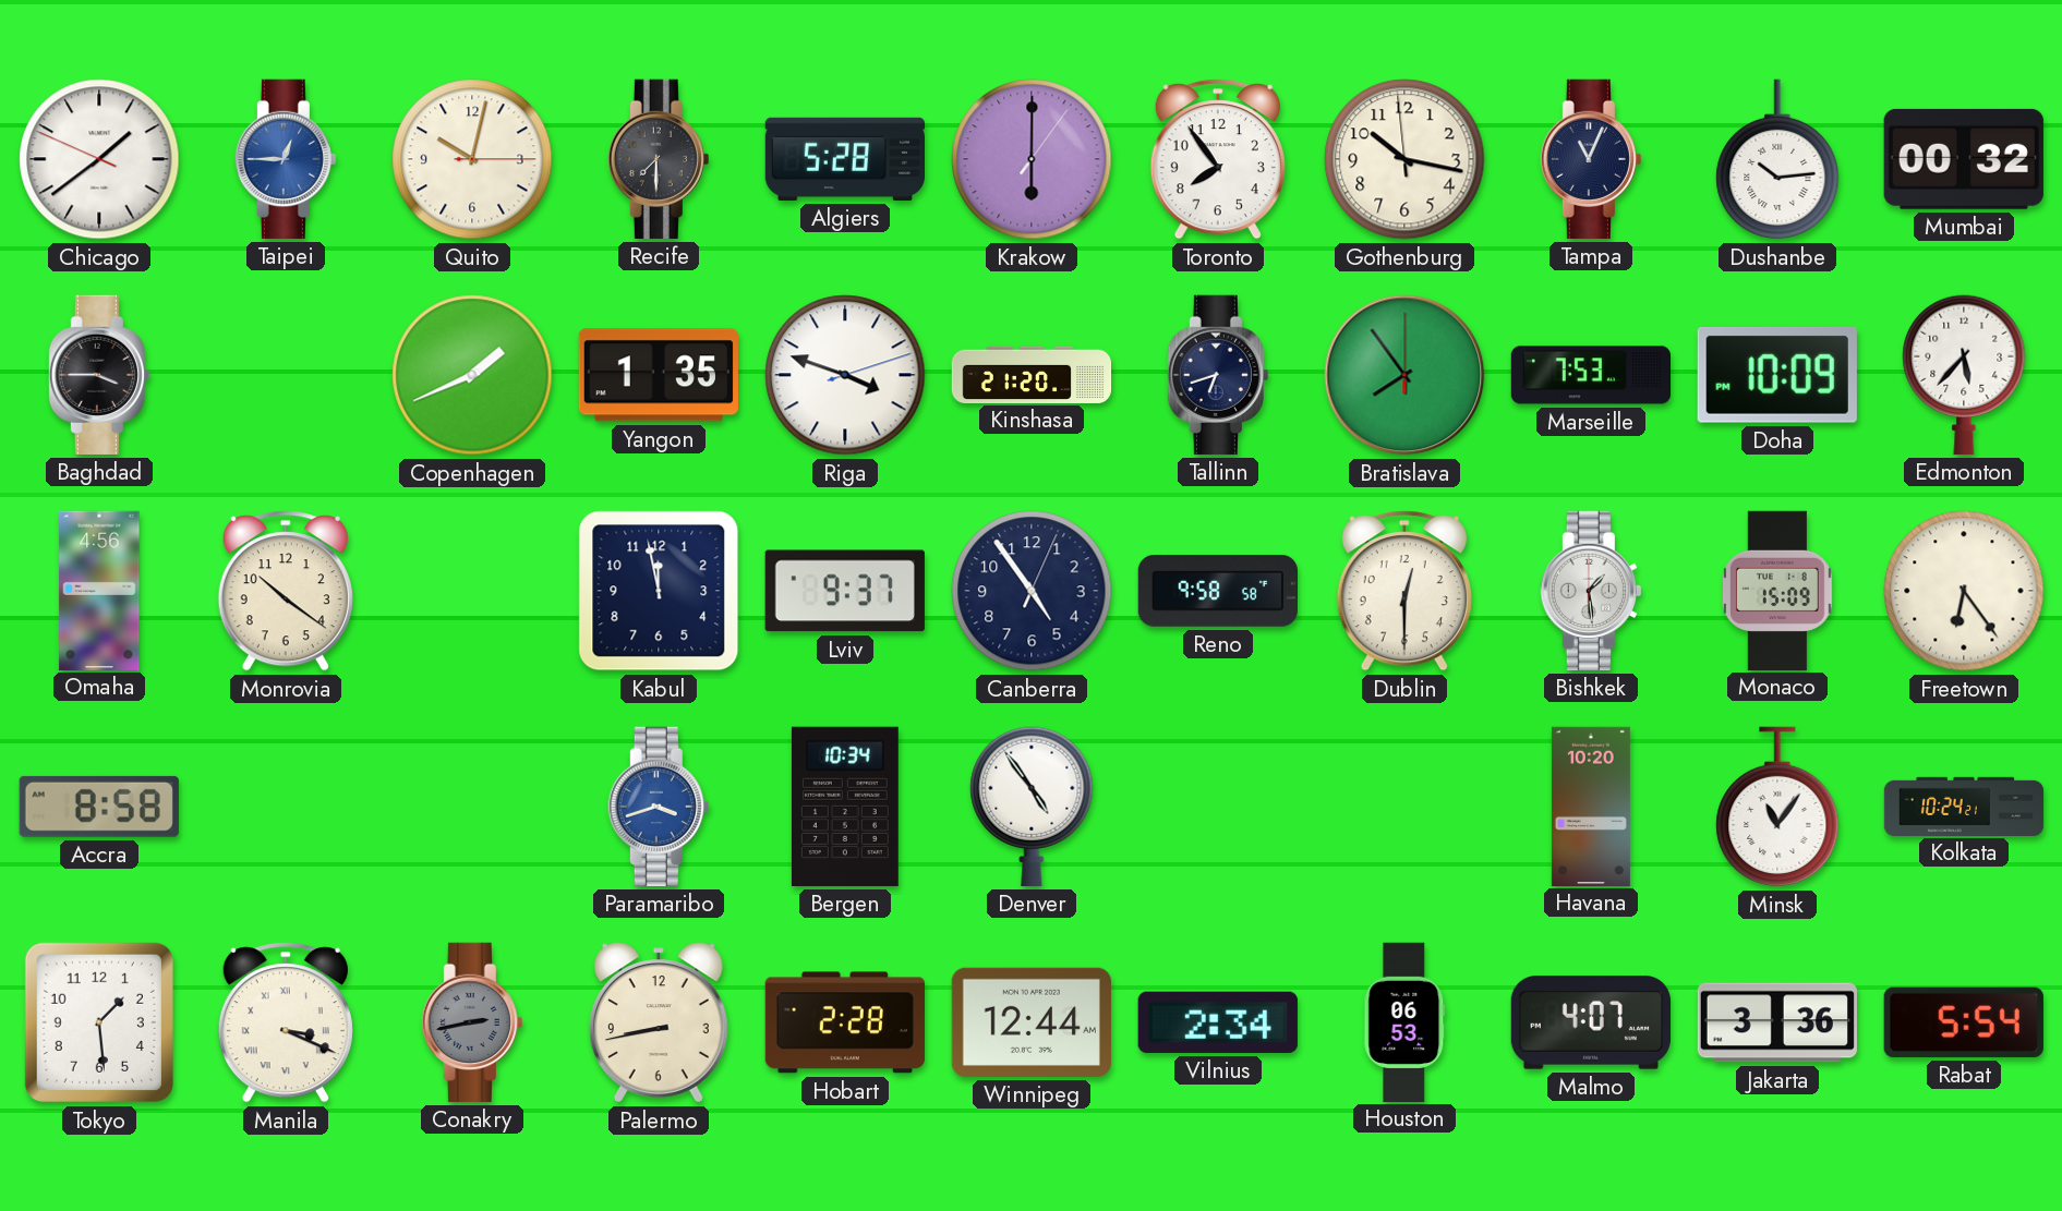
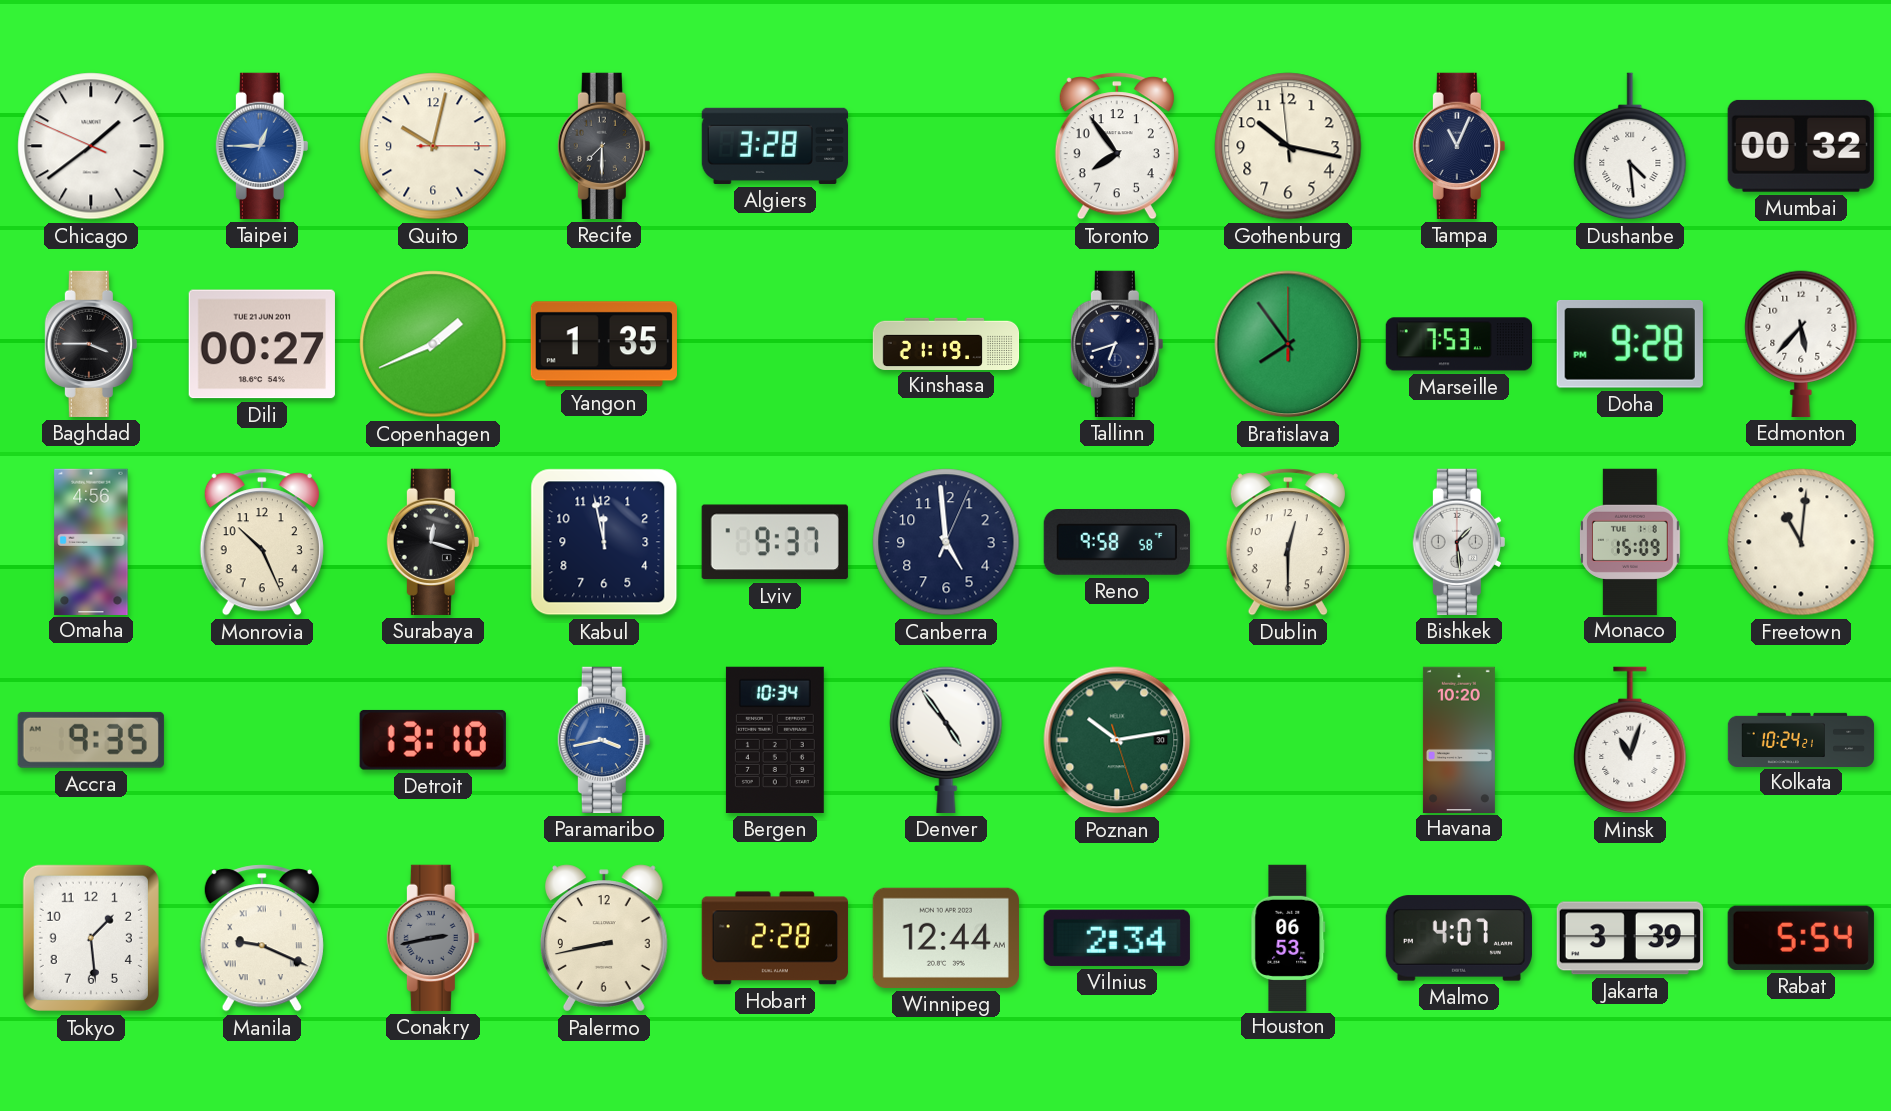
Algiers: 5:28 -> 3:28 (774, 146)
Krakow: 6:00 -> none (1032, 159)
Dushanbe: 10:14 -> 4:29 (1630, 146)
Dili: none -> 00:27 (262, 344)
Riga: 3:48 -> none (845, 375)
Kinshasa: 21:20 -> 21:19 (946, 343)
Doha: 10:09 -> 9:28 (1630, 345)
Monrovia: 10:21 -> 10:26 (262, 542)
Surabaya: none -> 12:18 (433, 542)
Canberra: 4:54 -> 4:59 (946, 542)
Freetown: 6:24 -> 11:01 (1801, 542)
Accra: 8:58 -> 9:35 (91, 740)
Detroit: none -> 13:10 (433, 740)
Paramaribo: 3:42 -> 3:43 (604, 740)
Poznan: none -> 10:13 (1117, 740)
Minsk: 11:06 -> 11:03 (1630, 740)
Manila: 3:19 -> 9:19 (262, 938)
Jakarta: 3:36 -> 3:39 (1630, 938)
